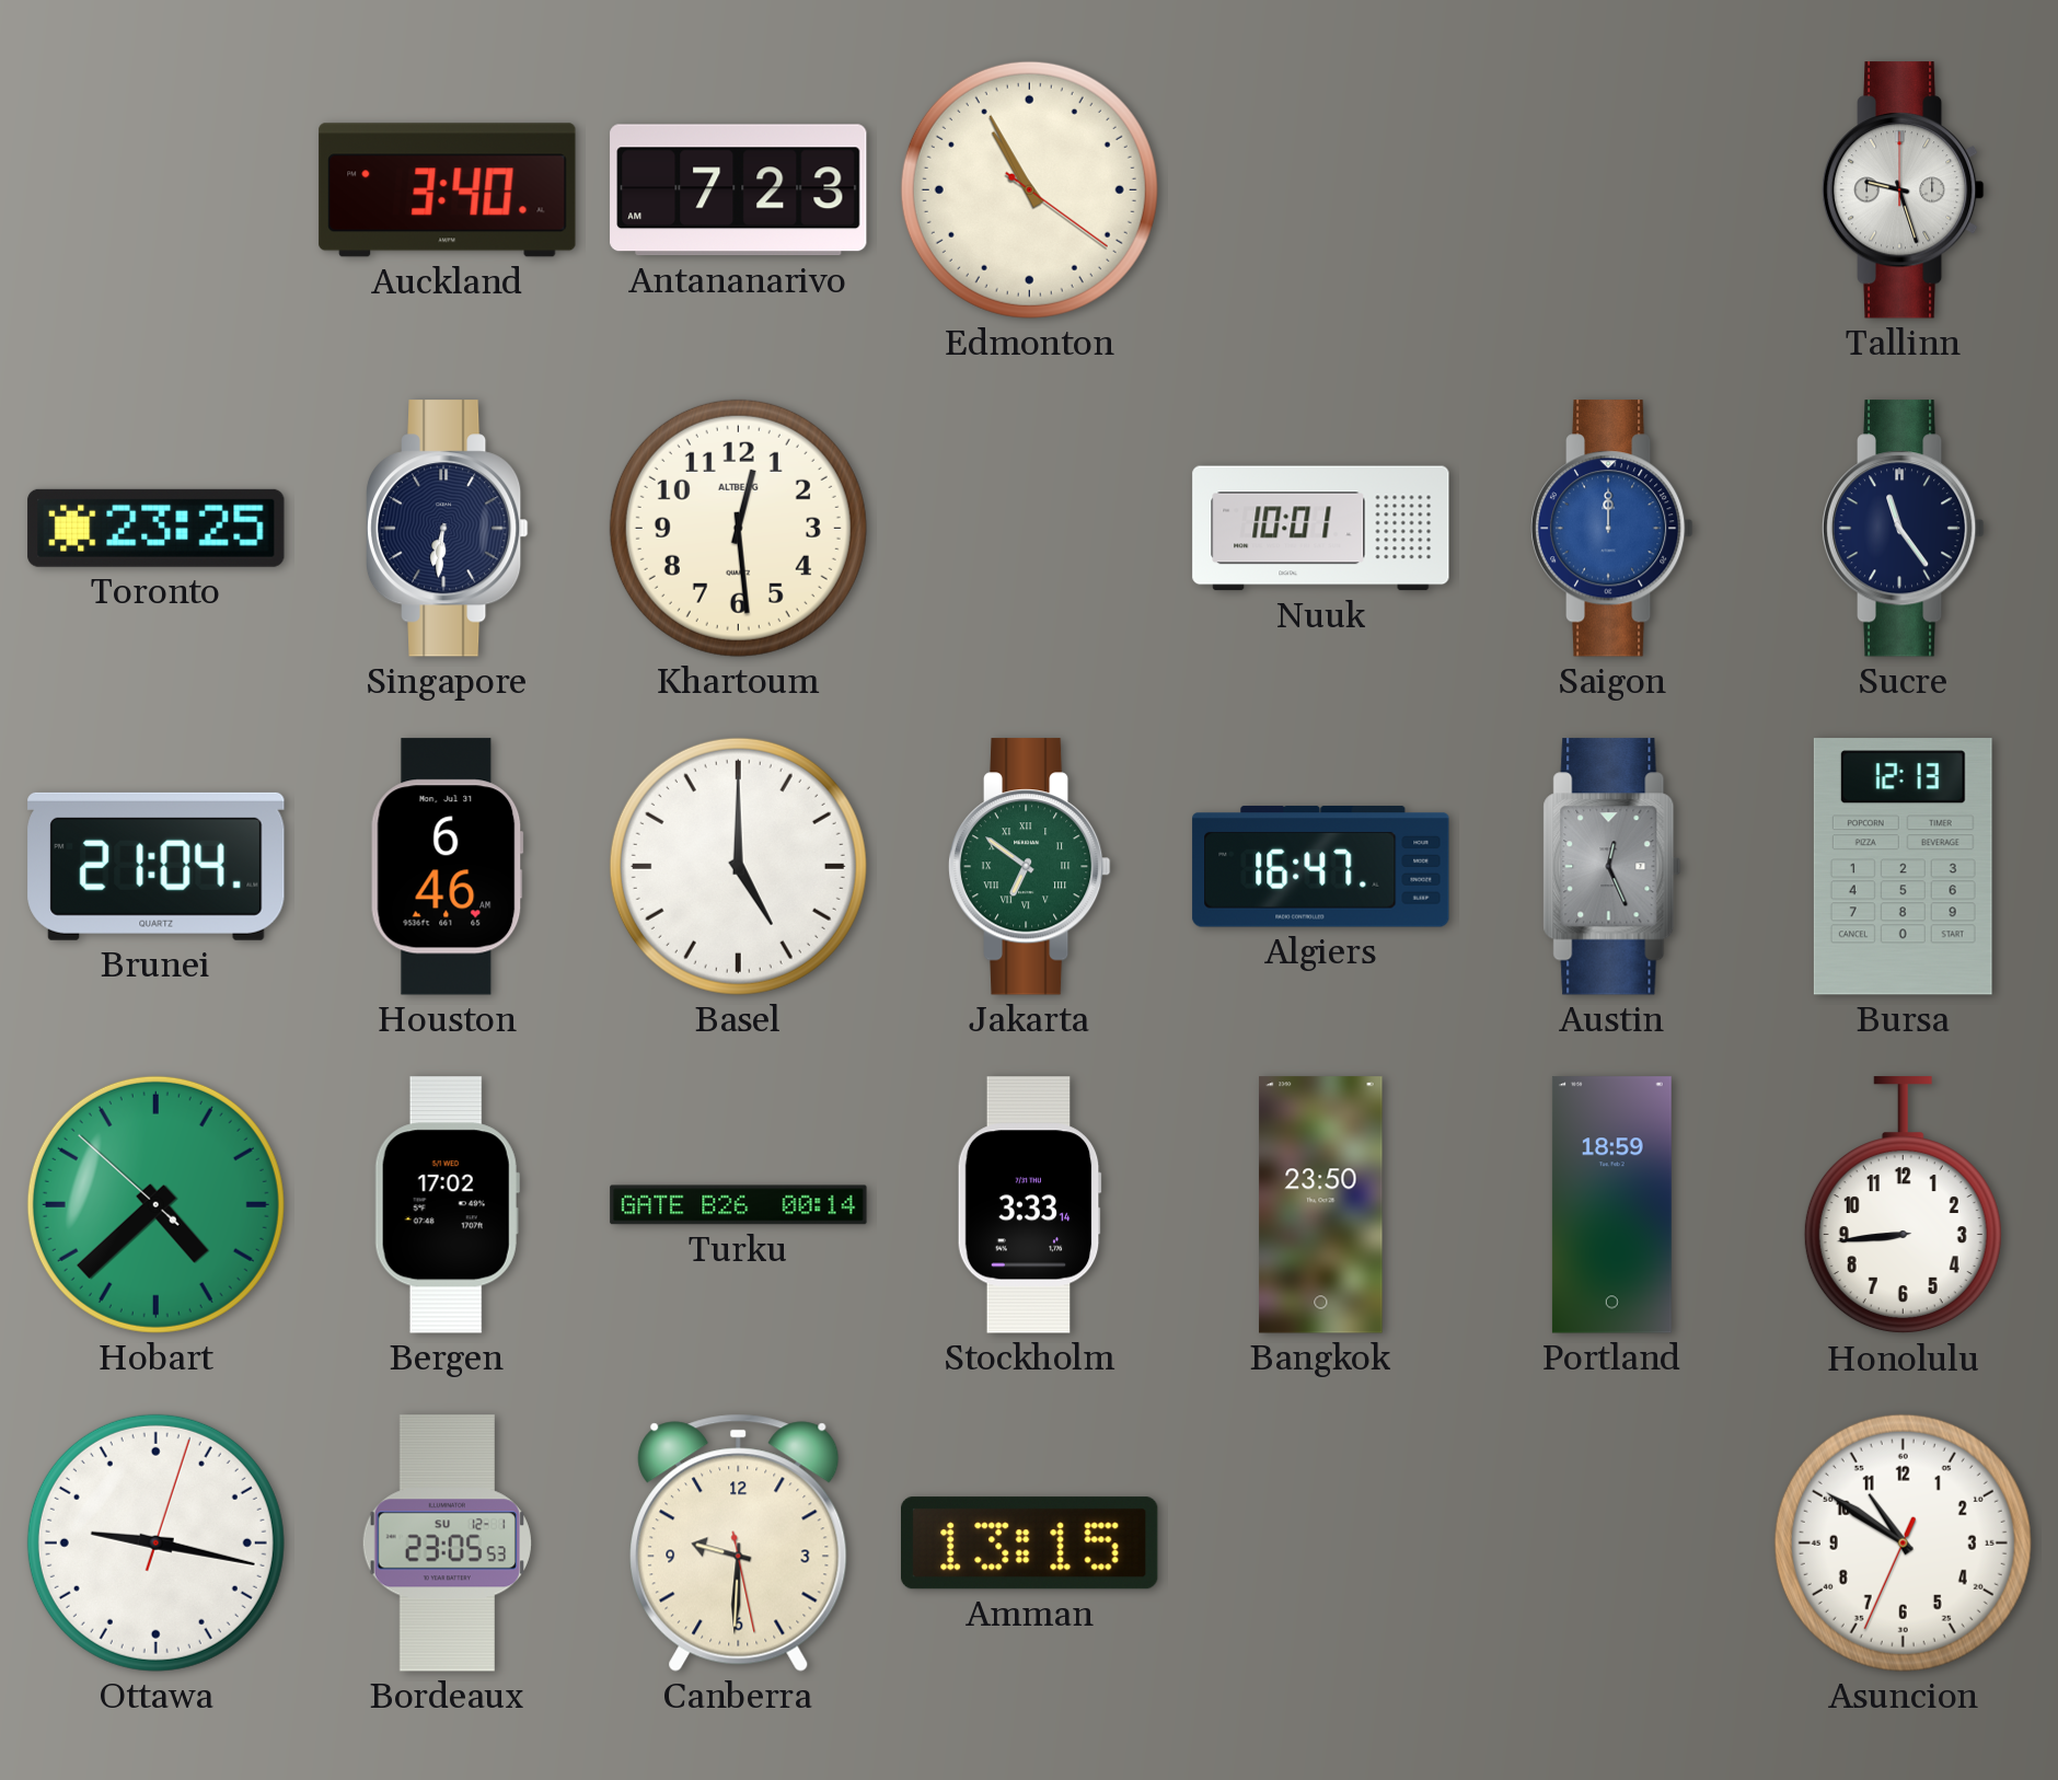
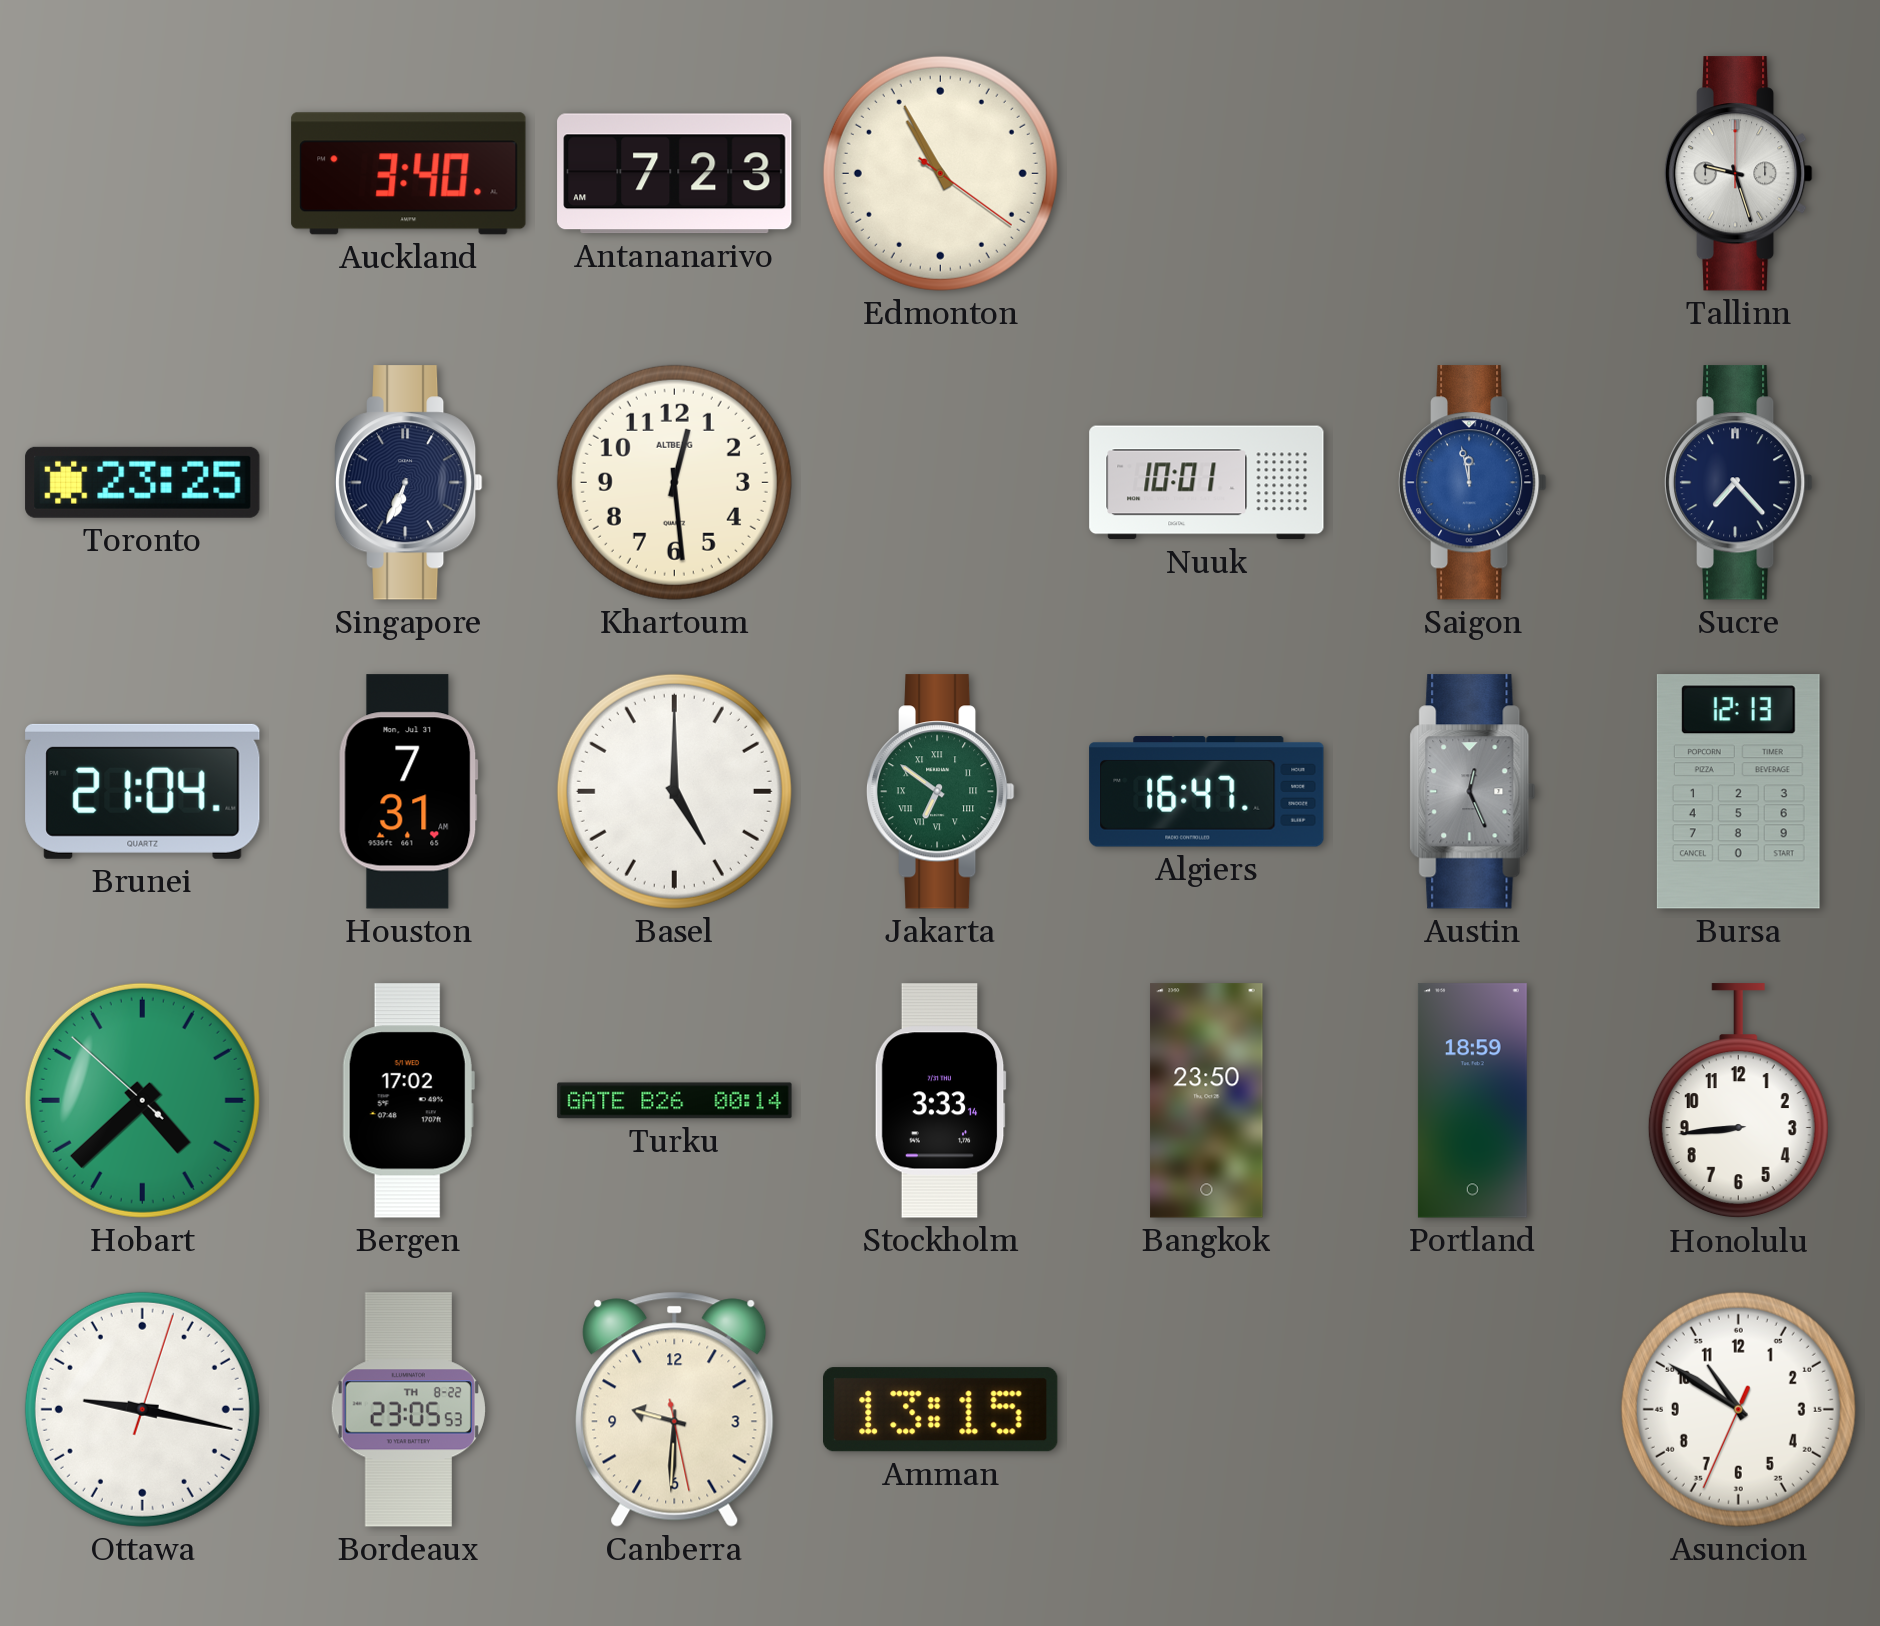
Singapore: 6:31 -> 6:34 (408, 483)
Saigon: 12:00 -> 11:58 (1472, 483)
Sucre: 11:24 -> 7:23 (1738, 483)
Houston: 6:46 -> 7:31 (408, 792)
Bordeaux date: SU 12-1 -> TH 8-22 (408, 1410)
